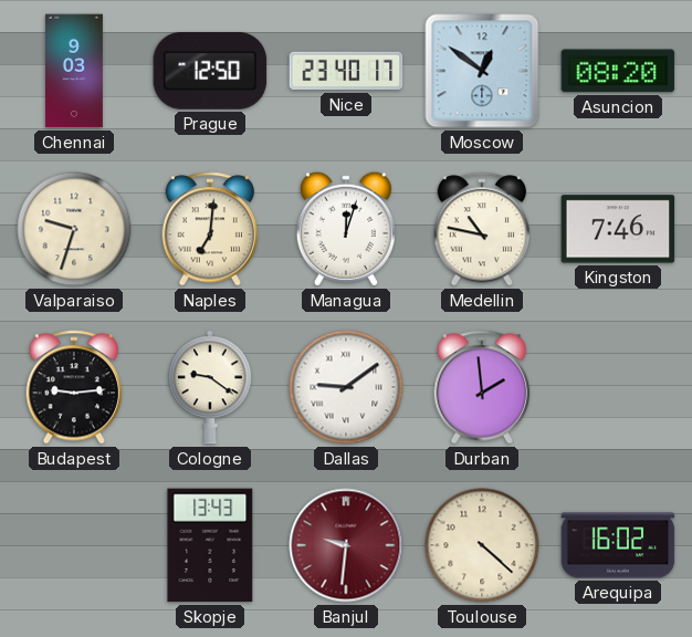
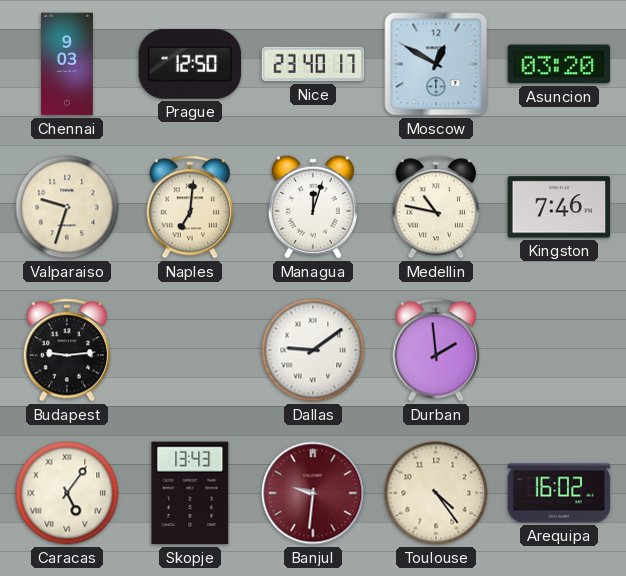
Moscow: 12:51 -> 12:50 (436, 64)
Asuncion: 08:20 -> 03:20 (559, 64)
Cologne: 9:21 -> none (210, 387)
Caracas: none -> 5:06 (67, 493)
Toulouse: 4:22 -> 4:24 (436, 493)
